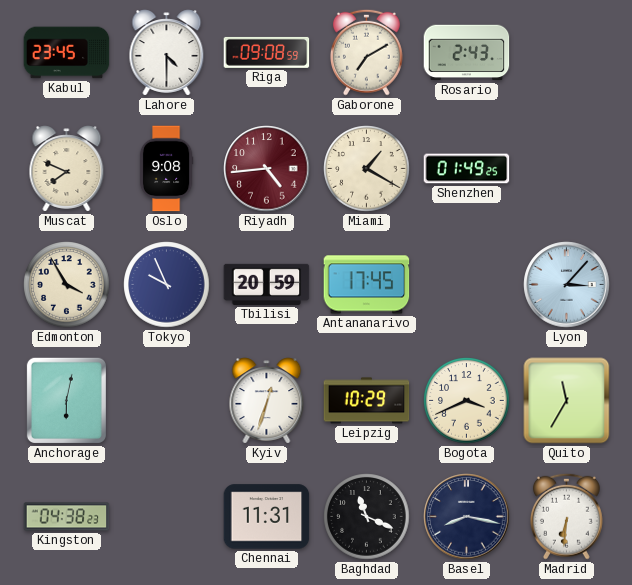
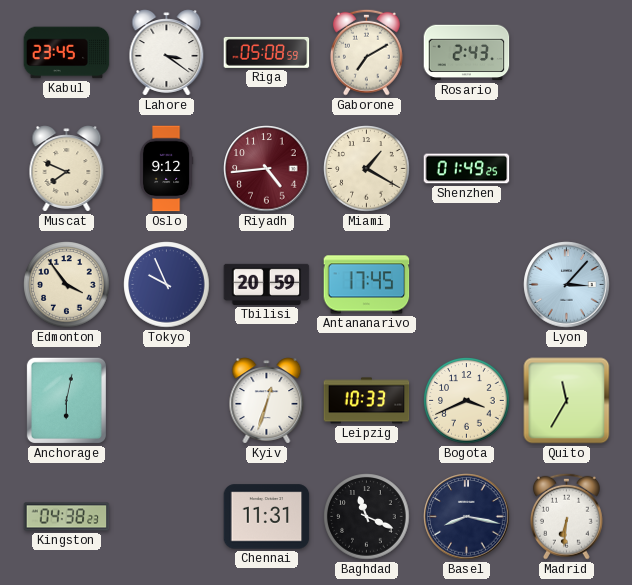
Lahore: 4:30 -> 3:21 (167, 53)
Riga: 09:08 -> 05:08 (267, 52)
Oslo: 9:08 -> 9:12 (166, 169)
Edmonton: 3:55 -> 3:54 (67, 285)
Leipzig: 10:29 -> 10:33 (367, 401)
